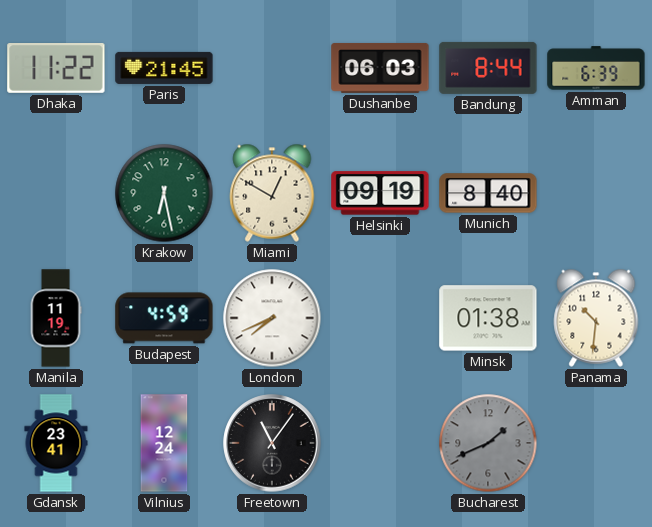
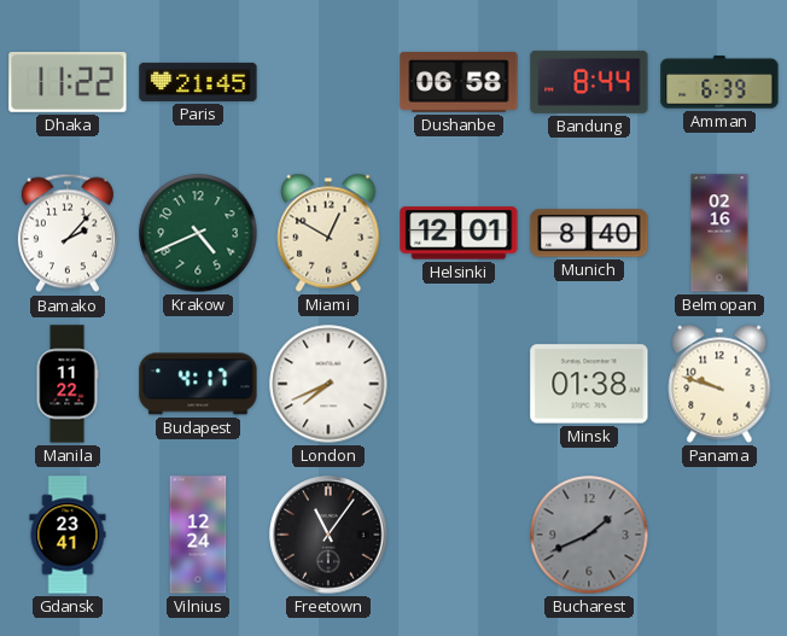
Dushanbe: 06:03 -> 06:58 (459, 82)
Bamako: none -> 2:07 (68, 233)
Krakow: 6:28 -> 4:41 (198, 233)
Helsinki: 09:19 -> 12:01 (459, 233)
Belmopan: none -> 02:16 (719, 233)
Manila: 11:19 -> 11:22 (68, 384)
Budapest: 4:59 -> 4:17 (198, 384)
Panama: 10:31 -> 9:48 (719, 384)
